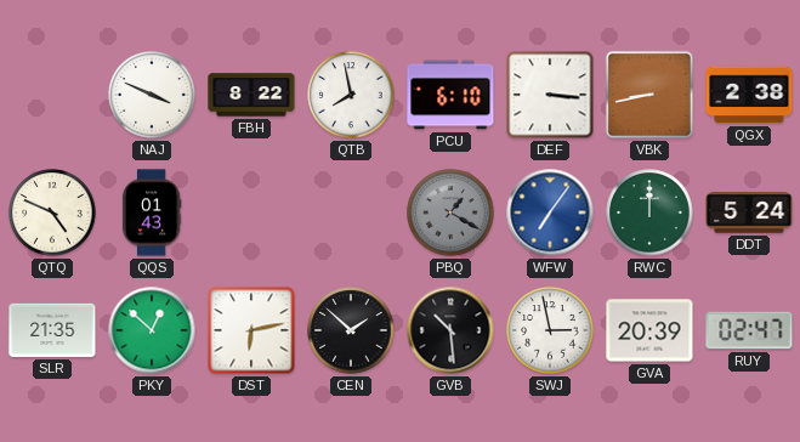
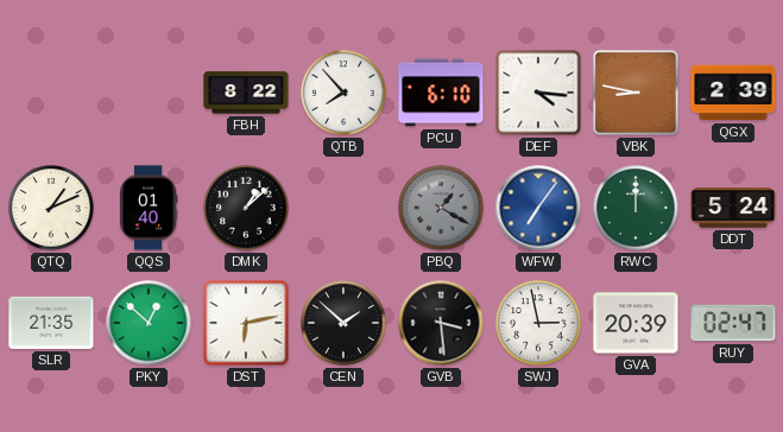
NAJ: 3:49 -> none (152, 95)
QTB: 7:58 -> 7:53 (343, 93)
DEF: 3:16 -> 4:16 (538, 93)
VBK: 8:43 -> 8:47 (636, 93)
QGX: 2:38 -> 2:39 (733, 93)
QTQ: 4:49 -> 1:11 (51, 208)
QQS: 01:43 -> 01:40 (149, 208)
DMK: none -> 1:08 (246, 208)
GVB: 10:29 -> 3:29 (441, 323)
